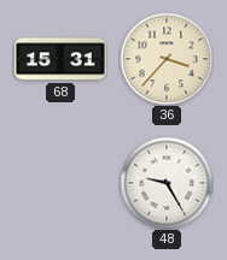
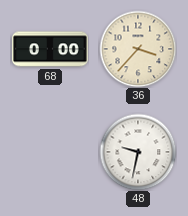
68: 15:31 -> 0:00 (51, 49)
48: 9:25 -> 9:32 (138, 152)
